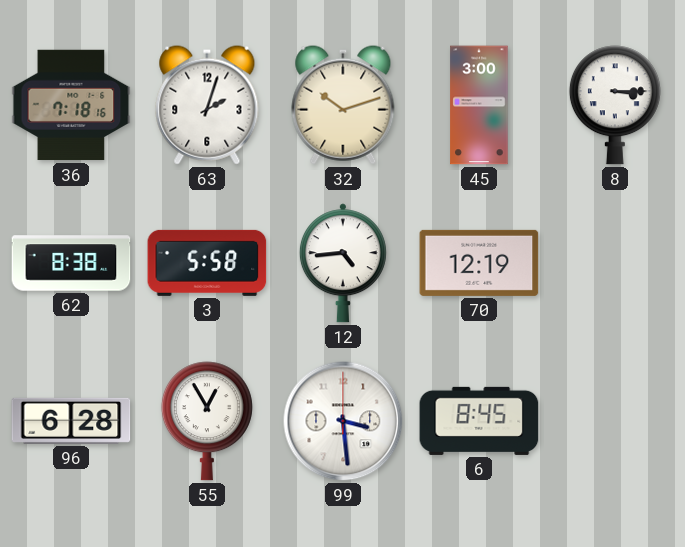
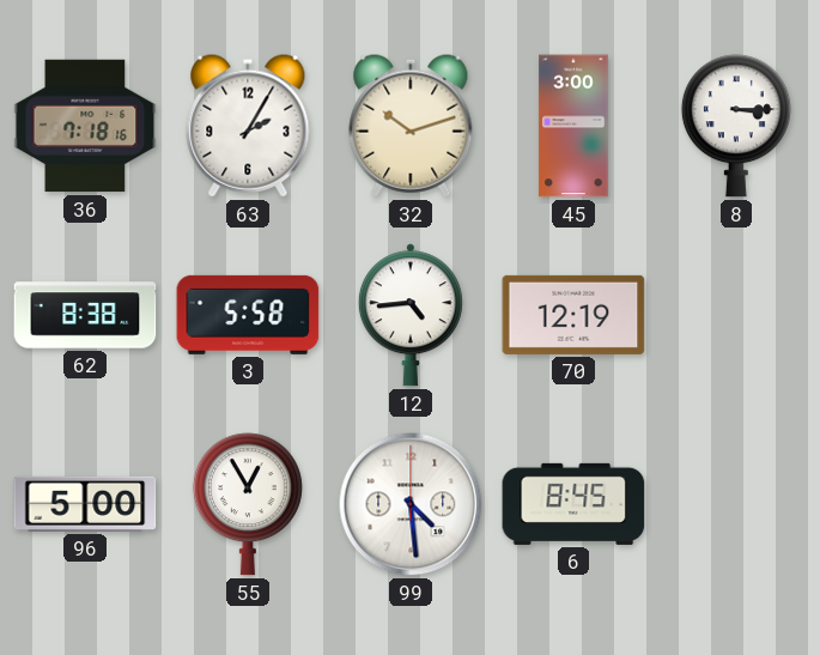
63: 2:03 -> 2:05 (248, 126)
96: 6:28 -> 5:00 (85, 504)
99: 3:29 -> 4:29 (411, 504)
